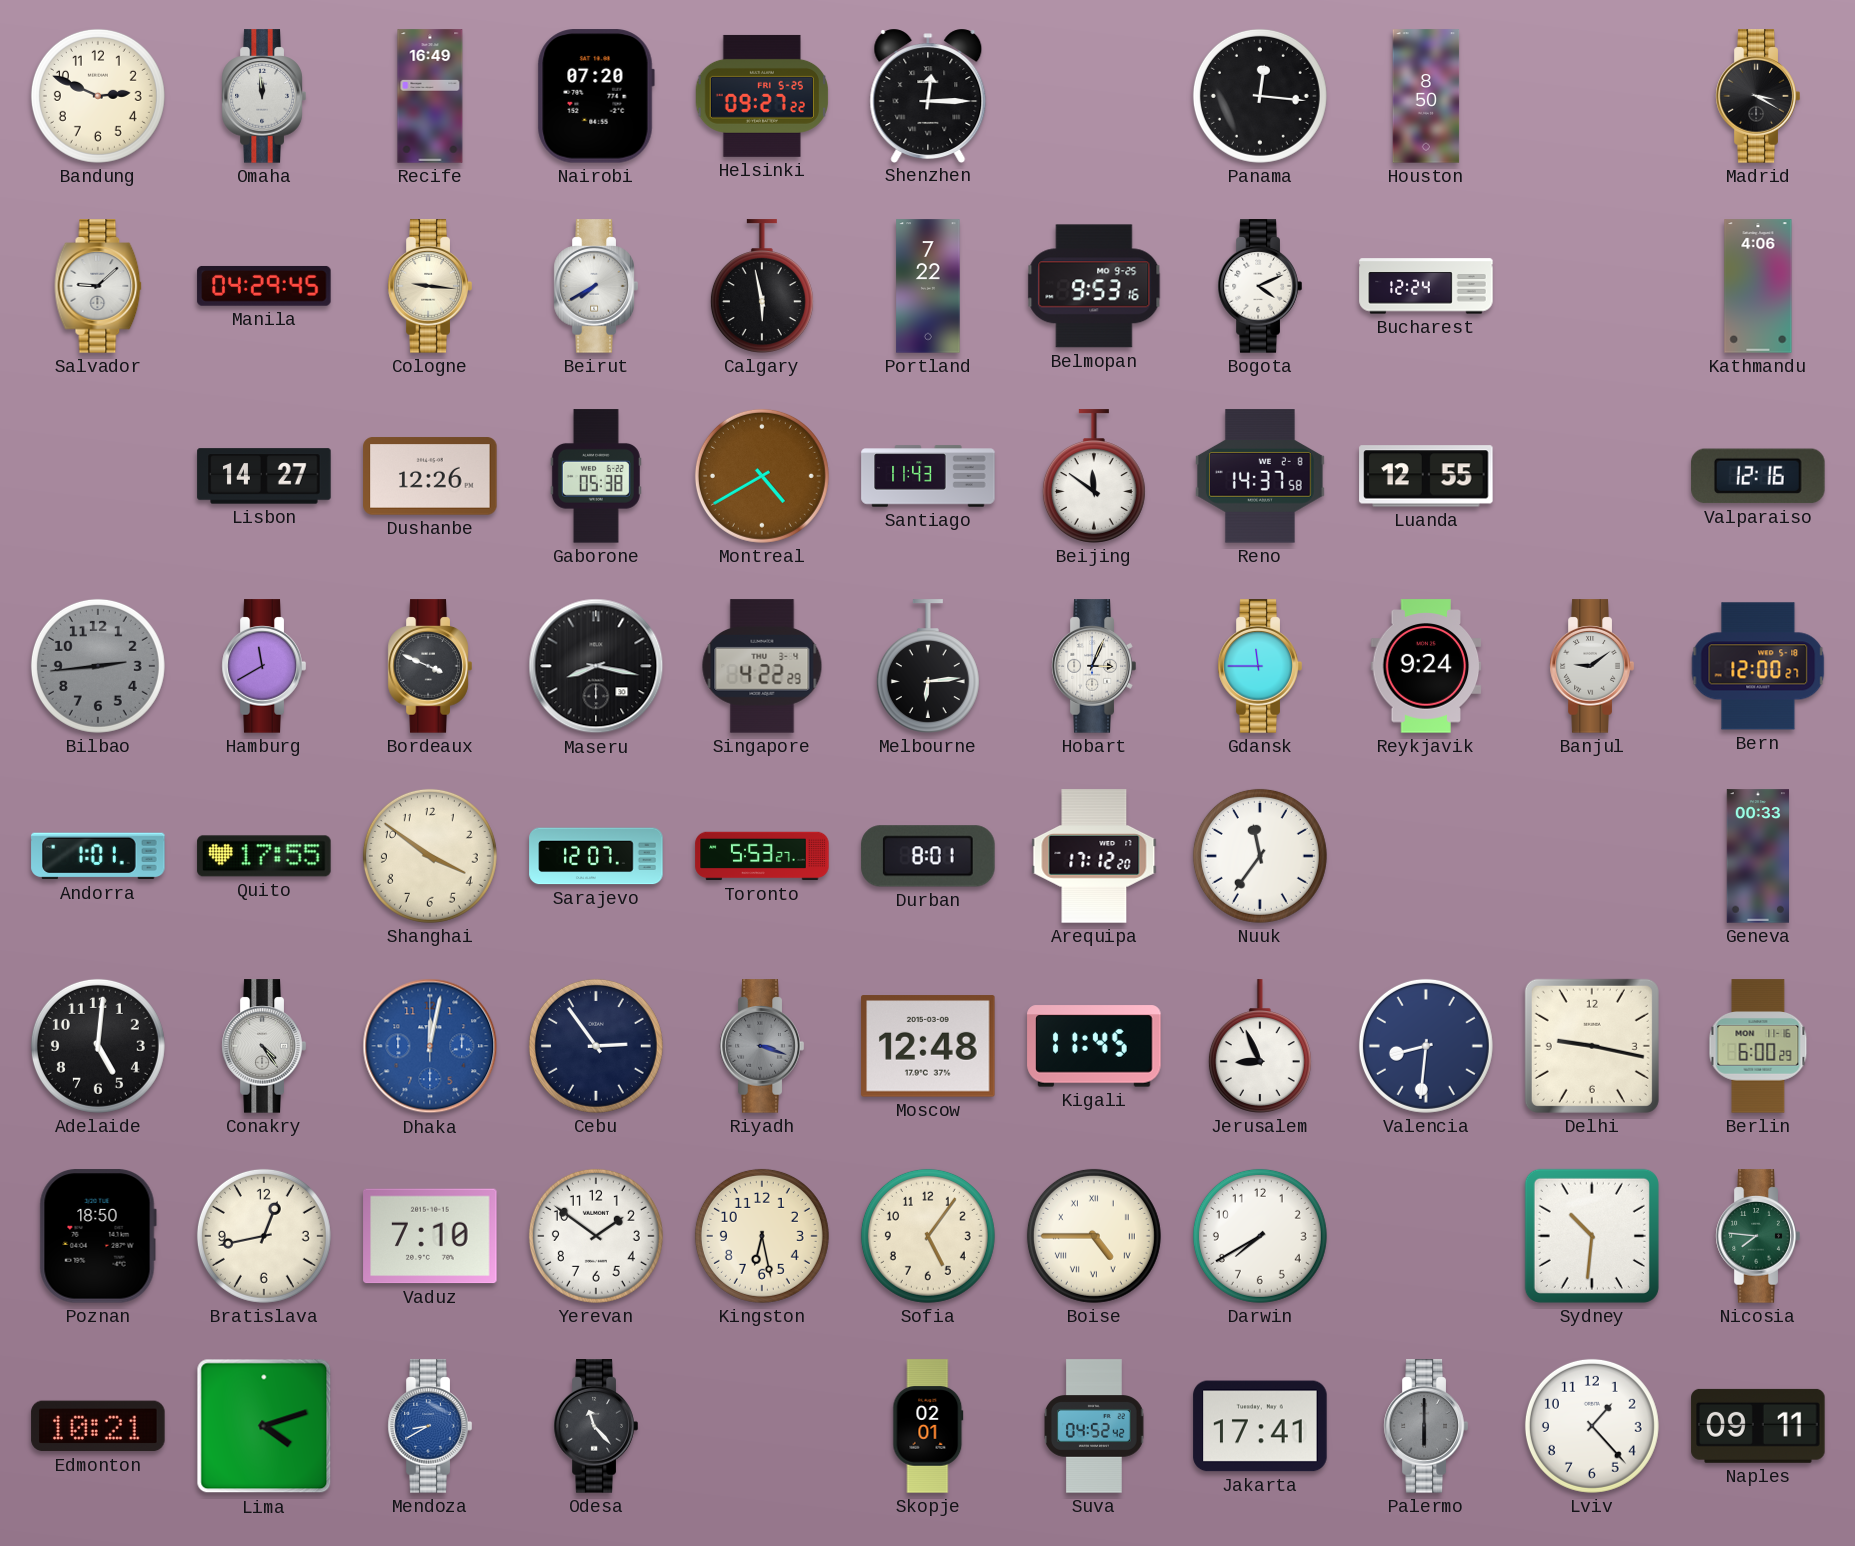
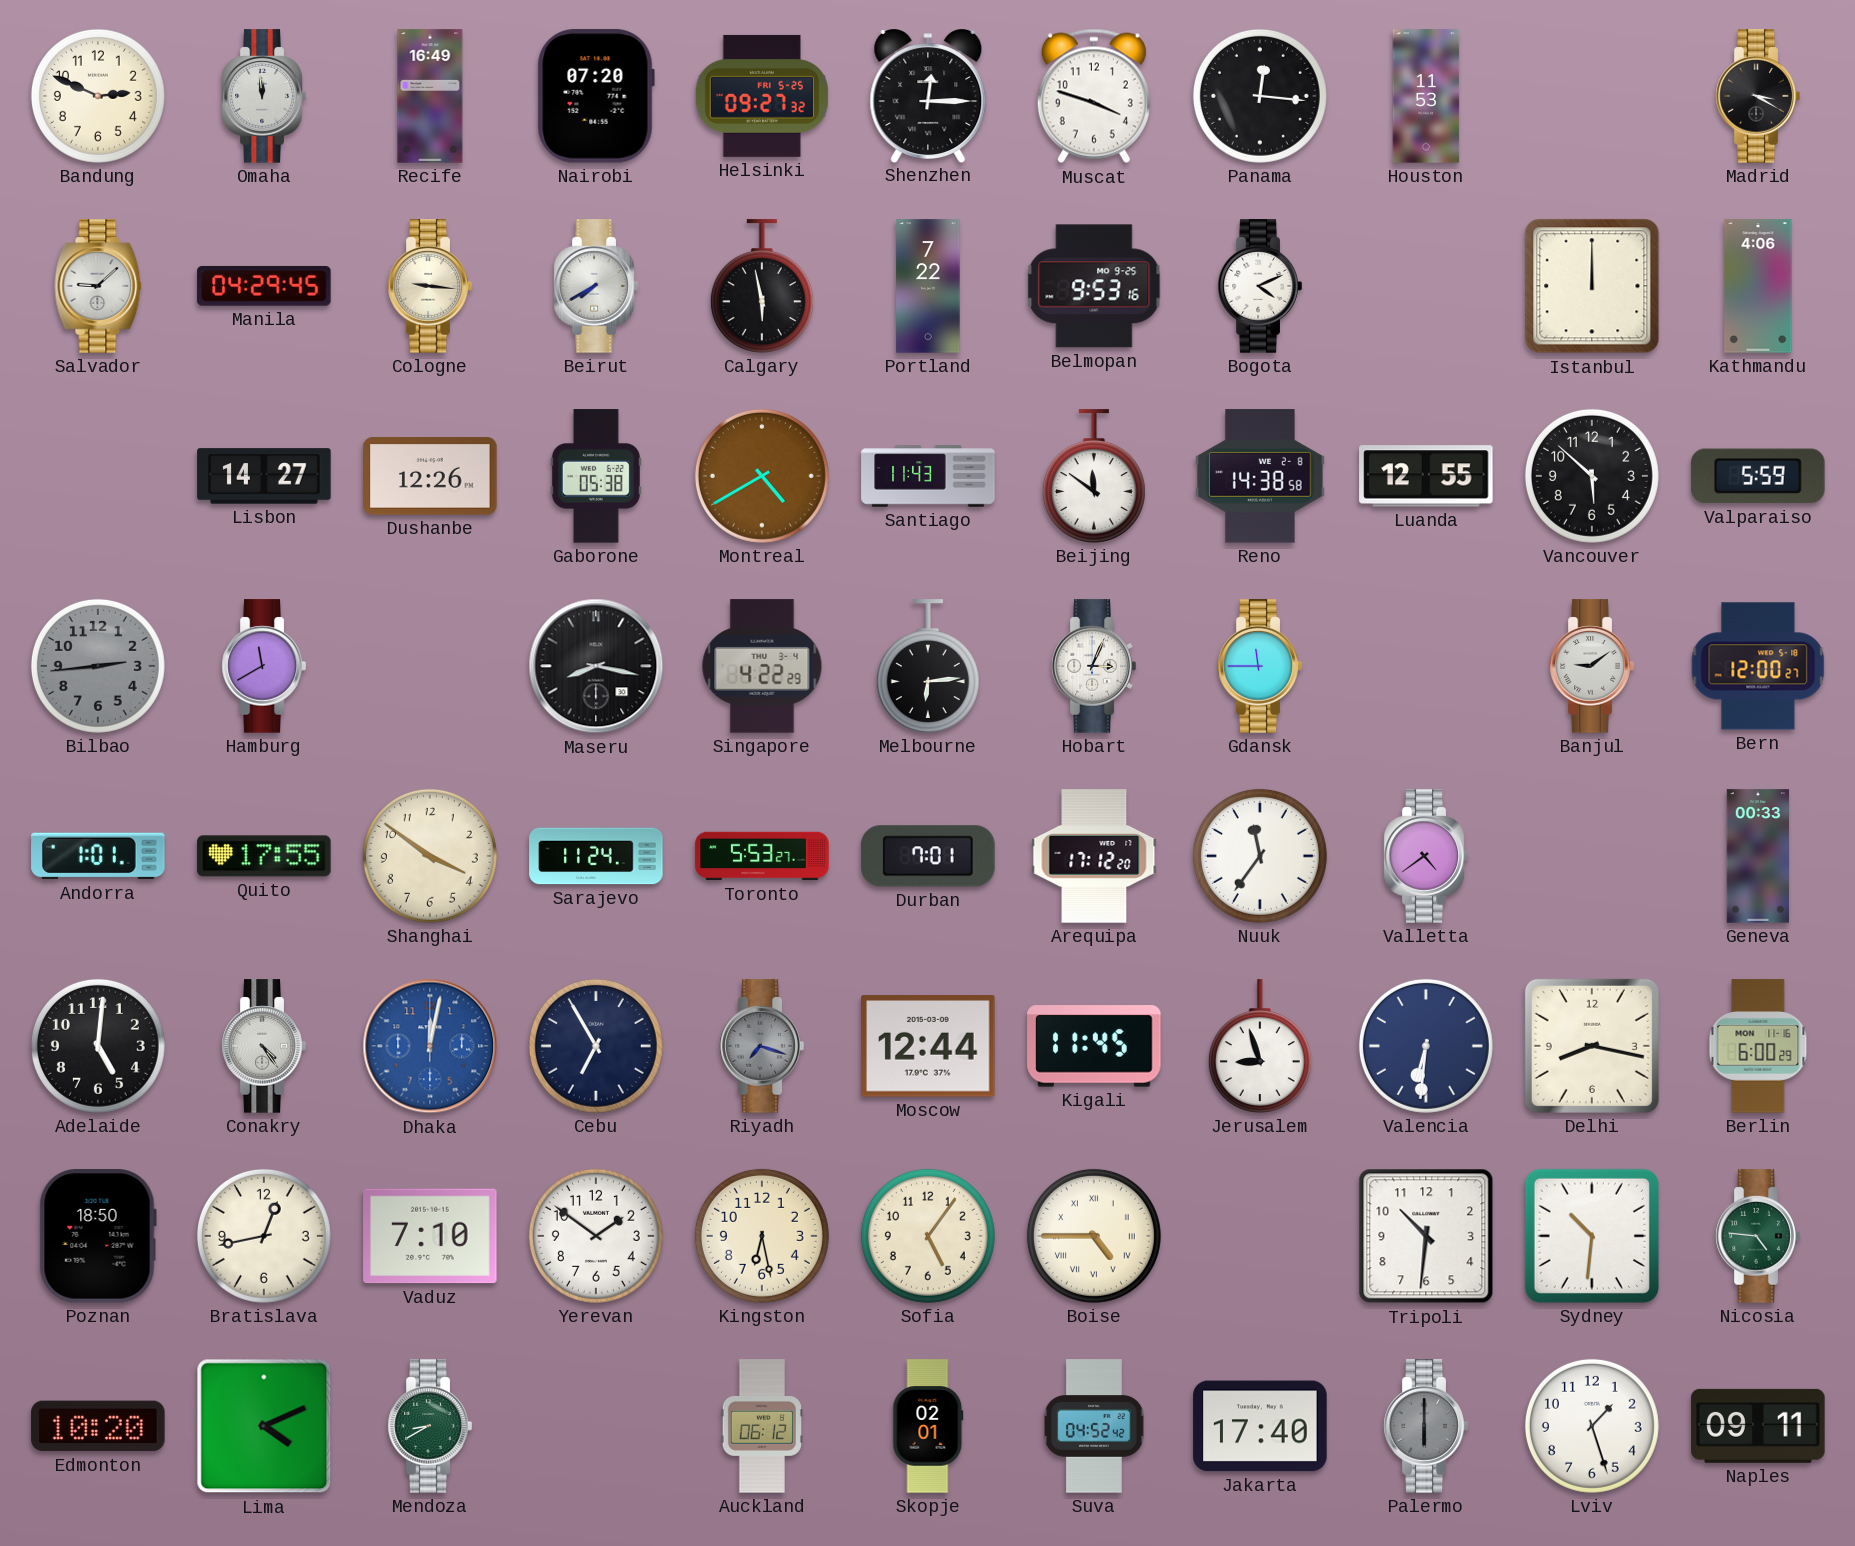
Helsinki: 09:27:22 -> 09:27:32 (762, 96)
Muscat: none -> 3:48 (1094, 96)
Houston: 8:50 -> 11:53 (1426, 96)
Bucharest: 12:24 -> none (1426, 286)
Istanbul: none -> 12:00 (1592, 286)
Reno: 14:37 -> 14:38 (1261, 476)
Vancouver: none -> 5:52 (1592, 476)
Valparaiso: 12:16 -> 5:59 (1758, 476)
Bordeaux: 3:49 -> none (430, 666)
Reykjavik: 9:24 -> none (1426, 666)
Sarajevo: 12:07 -> 11:24 (596, 856)
Durban: 8:01 -> 7:01 (928, 856)
Valletta: none -> 4:39 (1426, 856)
Cebu: 2:54 -> 6:55 (596, 1046)
Riyadh: 3:18 -> 7:18 (762, 1046)
Moscow: 12:48 -> 12:44 (928, 1046)
Jerusalem: 8:56 -> 8:57 (1260, 1046)
Valencia: 8:31 -> 6:31 (1426, 1046)
Delhi: 9:17 -> 8:17 (1592, 1046)
Darwin: 7:40 -> none (1260, 1236)
Tripoli: none -> 10:31 (1426, 1236)
Nicosia: 7:46 -> 4:46 (1758, 1236)
Edmonton: 10:21 -> 10:20 (98, 1426)
Lima: 4:12 -> 4:11 (264, 1426)
Mendoza dial: blue -> green (430, 1426)
Odesa: 11:23 -> none (596, 1426)
Auckland: none -> 06:12 (762, 1426)
Jakarta: 17:41 -> 17:40 (1260, 1426)
Lviv: 1:23 -> 1:27 (1592, 1426)
